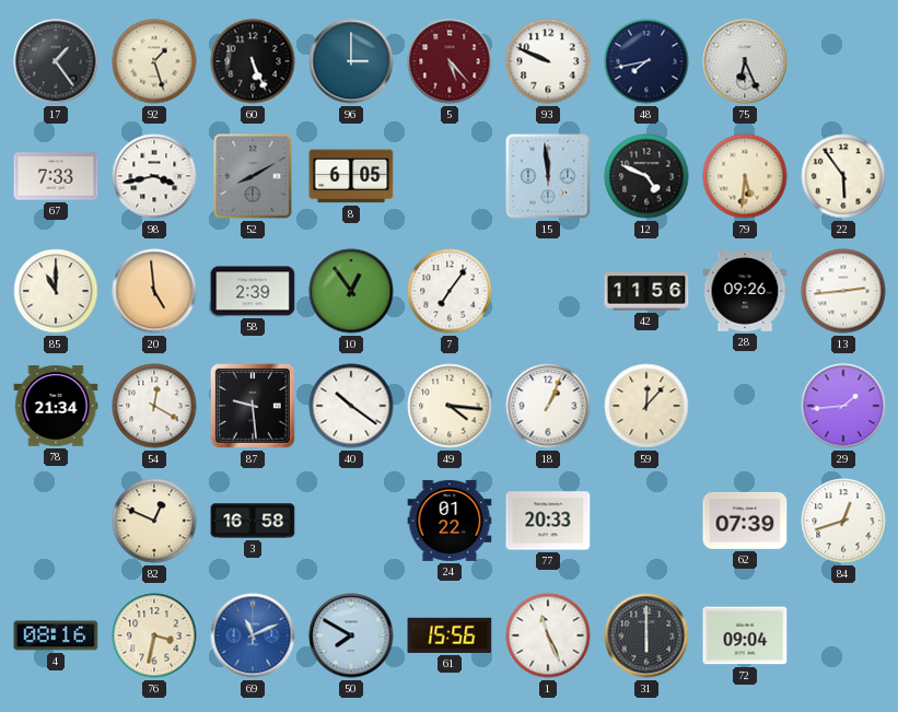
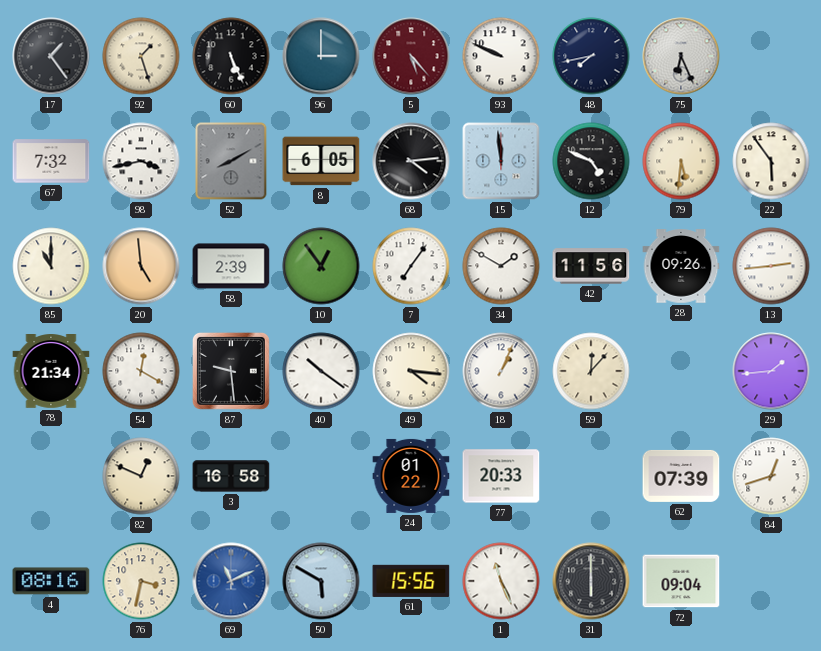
67: 7:33 -> 7:32 (51, 161)
68: none -> 4:14 (411, 161)
34: none -> 1:50 (501, 266)
50: 7:50 -> 5:50 (321, 581)
